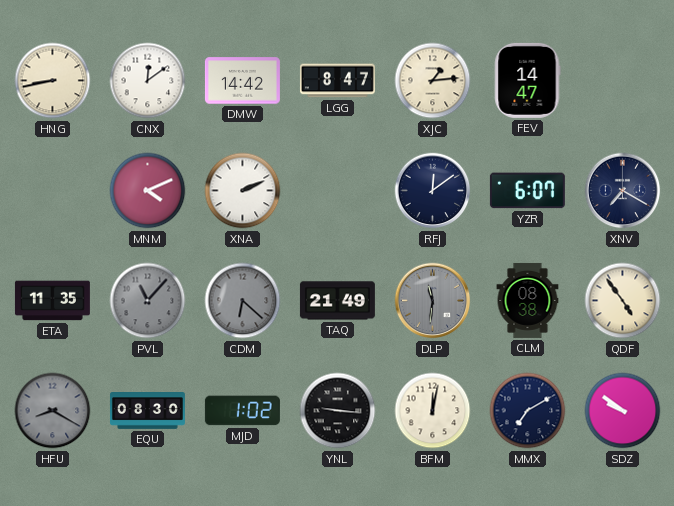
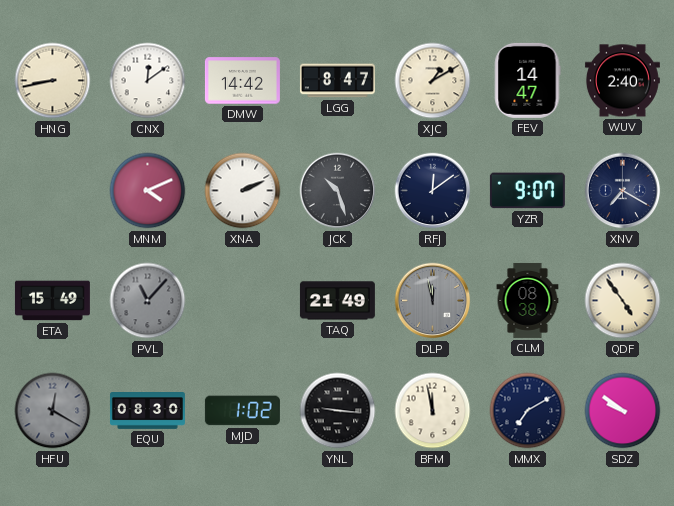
XJC: 1:14 -> 1:10 (433, 81)
WUV: none -> 2:40 (622, 81)
JCK: none -> 10:27 (338, 191)
YZR: 6:07 -> 9:07 (527, 191)
ETA: 11:35 -> 15:49 (52, 301)
CDM: 6:22 -> none (243, 301)
DLP: 11:31 -> 11:58 (433, 301)
HFU: 8:20 -> 12:20 (53, 411)
BFM: 12:02 -> 11:58 (433, 411)
